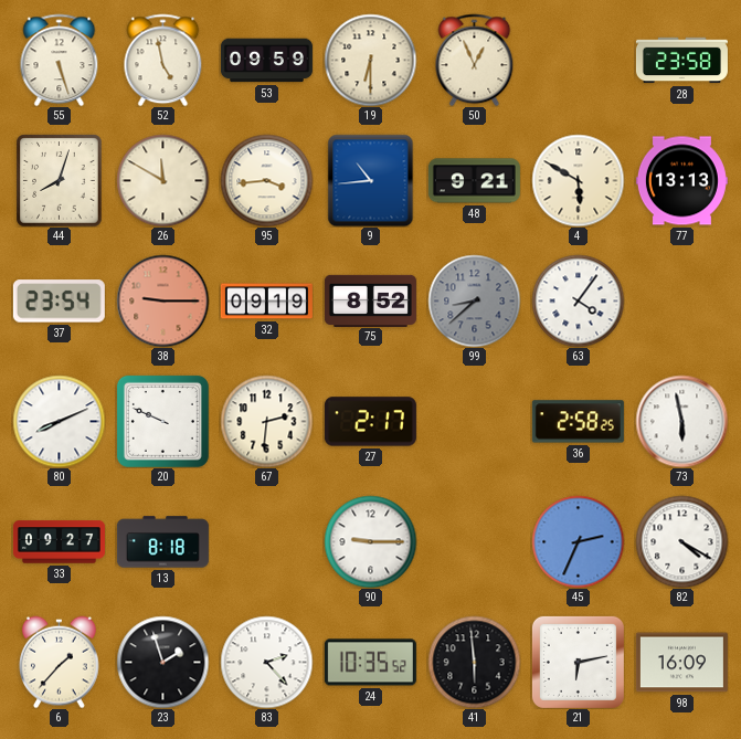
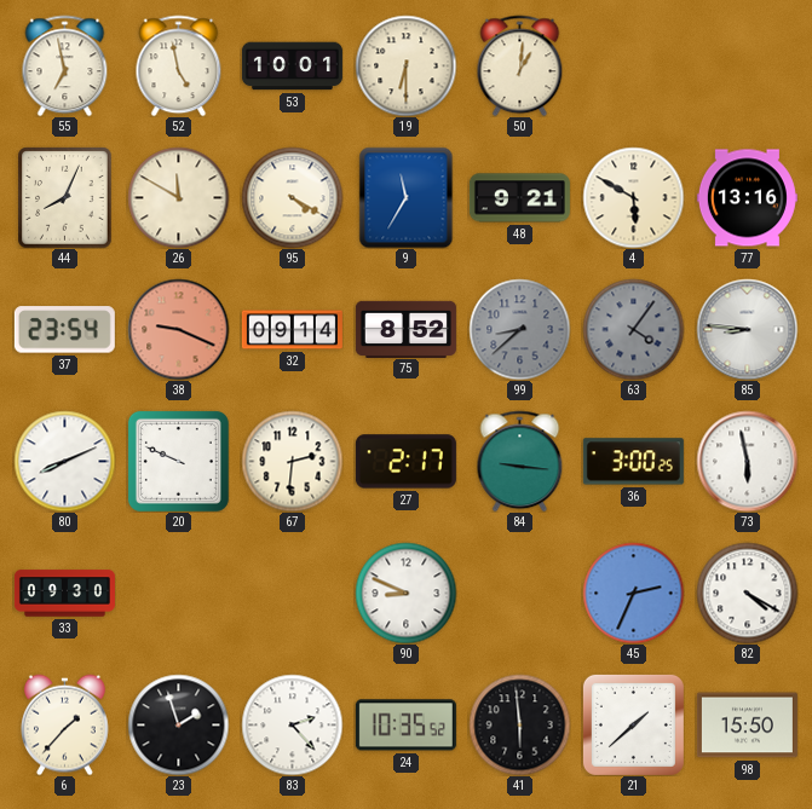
55: 5:27 -> 6:58 (65, 65)
53: 09:59 -> 10:01 (292, 67)
50: 12:56 -> 1:01 (520, 65)
28: 23:58 -> none (681, 61)
44: 8:03 -> 8:04 (65, 197)
95: 3:44 -> 4:20 (292, 197)
9: 10:44 -> 11:35 (407, 197)
77: 13:13 -> 13:16 (747, 198)
38: 9:15 -> 9:19 (178, 329)
32: 09:19 -> 09:14 (292, 330)
63 dial: white -> grey (633, 329)
85: none -> 8:46 (747, 329)
84: none -> 9:16 (520, 461)
36: 2:58 -> 3:00 (633, 462)
33: 09:27 -> 09:30 (64, 594)
13: 8:18 -> none (162, 542)
90: 9:15 -> 8:49 (405, 593)
21: 6:13 -> 1:38 (633, 724)
98: 16:09 -> 15:50 (747, 726)
